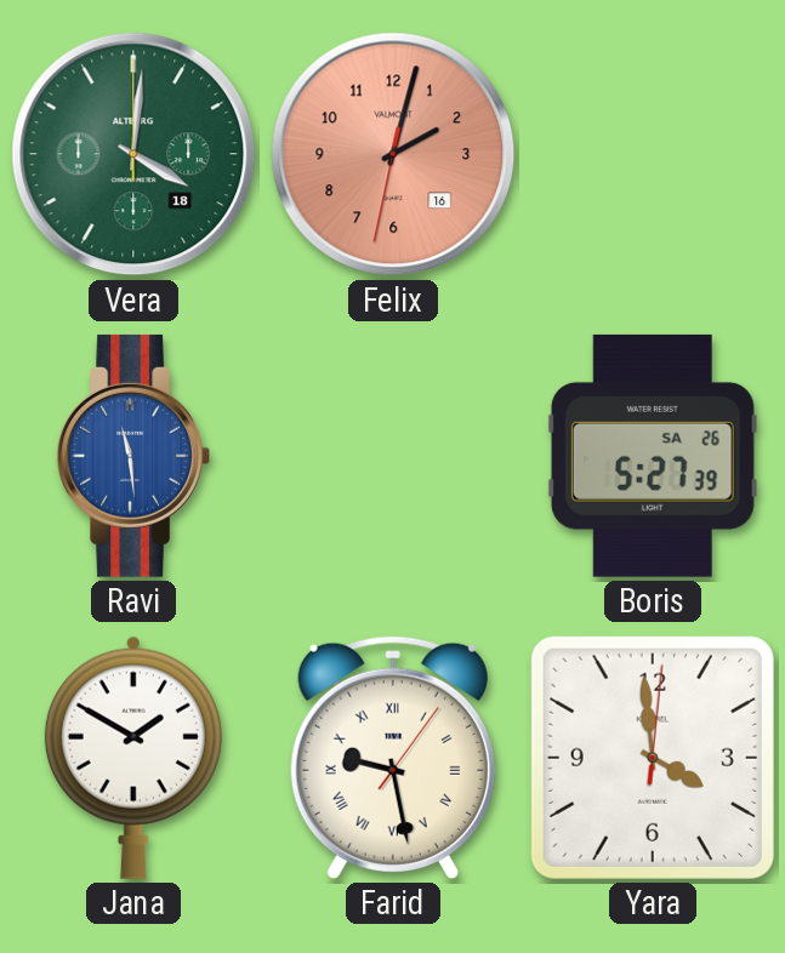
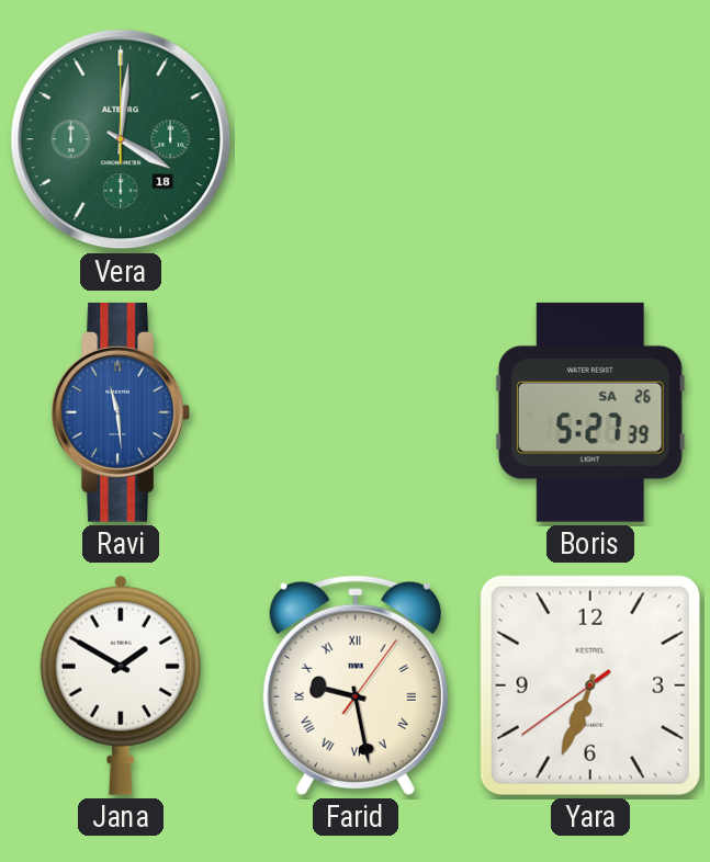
Felix: 2:02 -> none (393, 154)
Yara: 3:59 -> 6:33 (590, 685)
